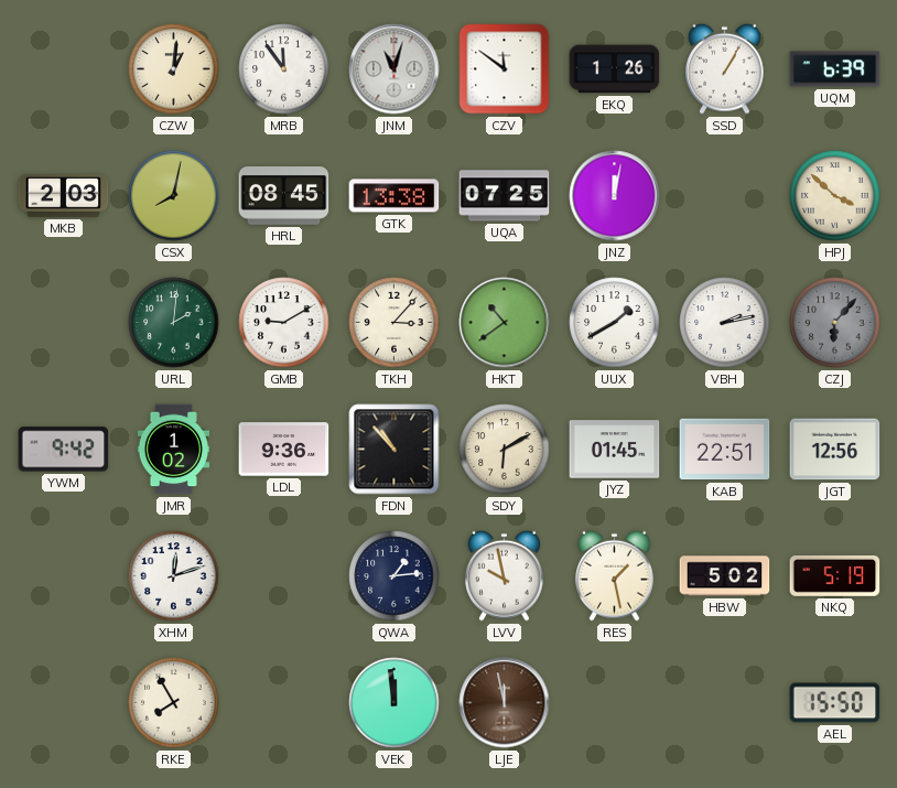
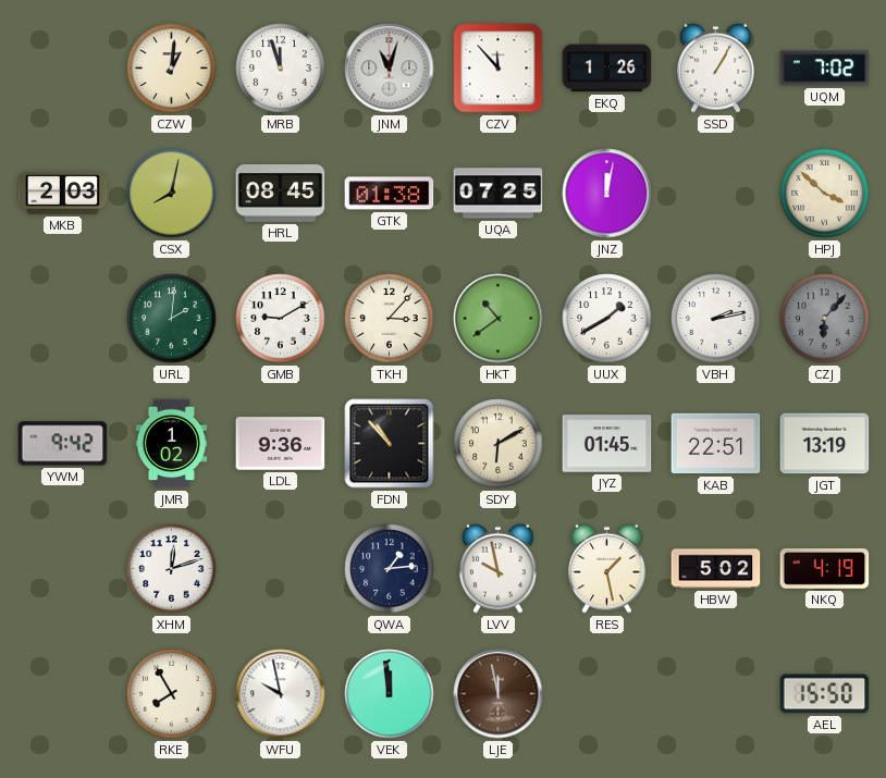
MRB: 11:54 -> 11:57 (281, 69)
CZV: 11:51 -> 11:53 (499, 69)
UQM: 6:39 -> 7:02 (825, 69)
GTK: 13:38 -> 01:38 (390, 194)
JGT: 12:56 -> 13:19 (825, 444)
NKQ: 5:19 -> 4:19 (825, 568)
WFU: none -> 9:58 (281, 694)
